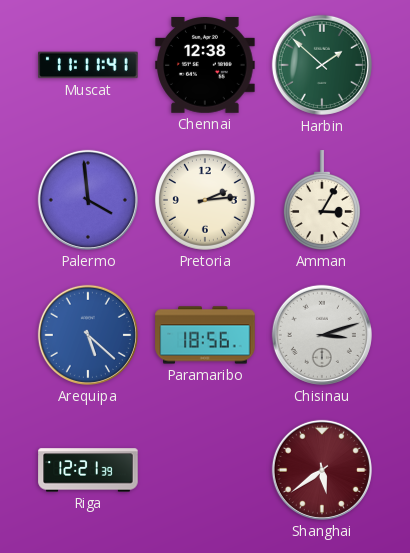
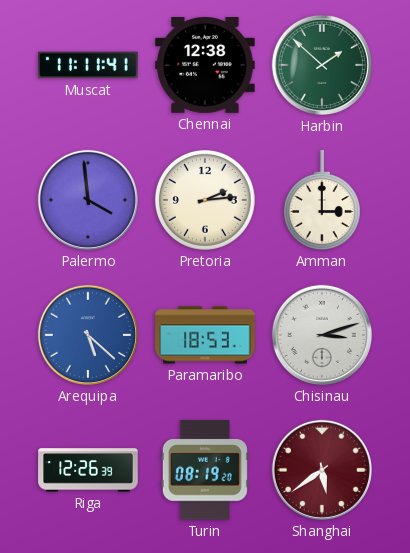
Amman: 3:05 -> 3:00 (322, 200)
Paramaribo: 18:56 -> 18:53 (205, 335)
Riga: 12:21 -> 12:26 (88, 470)
Turin: none -> 08:19 (205, 470)
